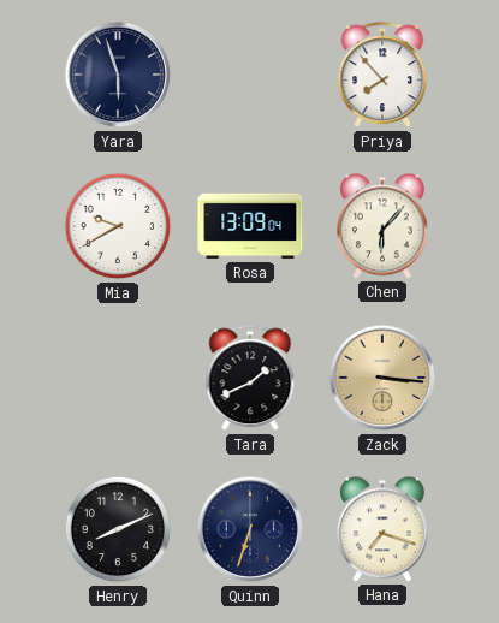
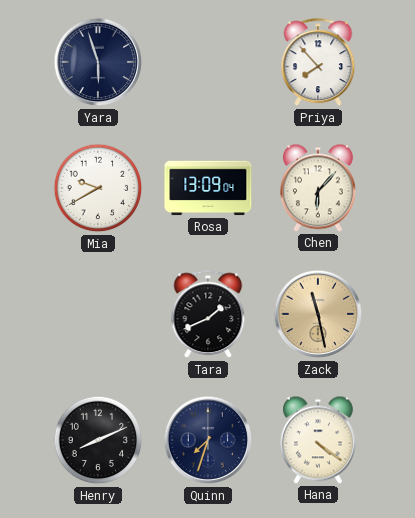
Zack: 3:16 -> 11:28 (318, 314)
Quinn: 6:33 -> 7:33 (208, 440)
Hana: 7:18 -> 4:21 (318, 440)
